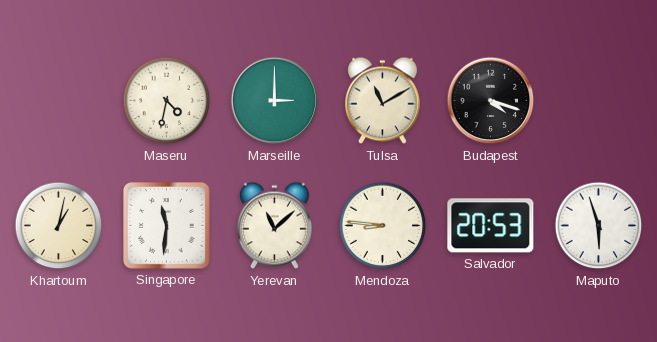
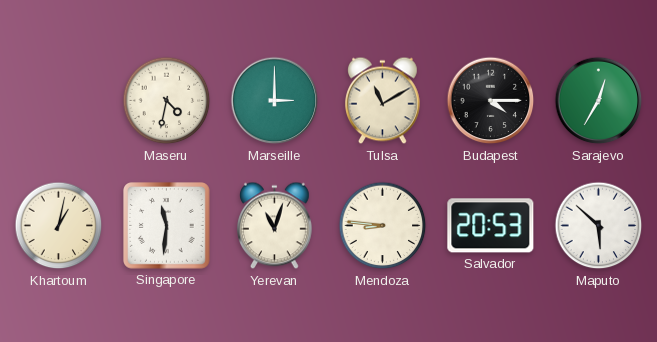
Budapest: 4:18 -> 4:15 (491, 101)
Sarajevo: none -> 12:35 (599, 101)
Yerevan: 11:08 -> 11:03 (275, 226)
Maputo: 5:57 -> 5:52 (599, 226)
